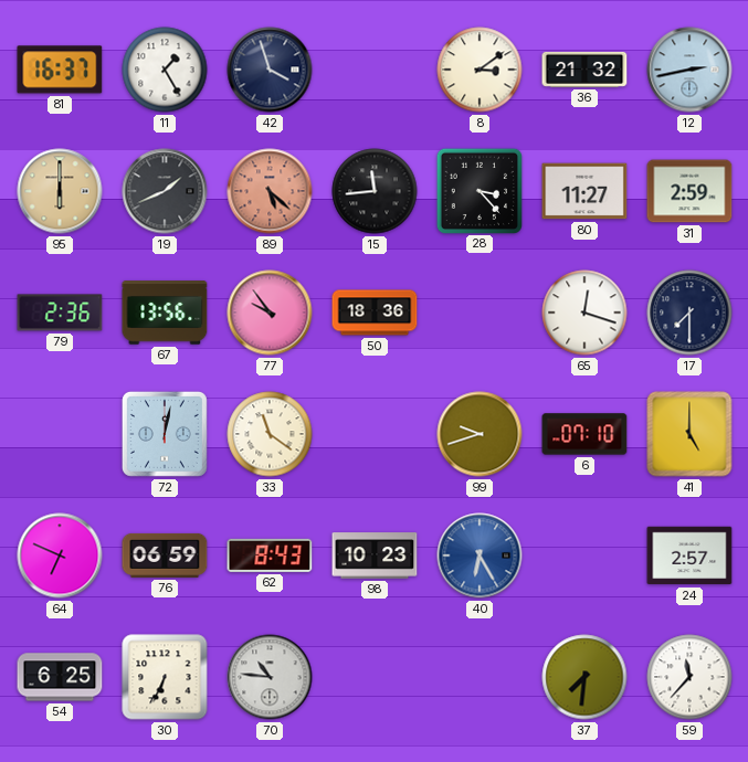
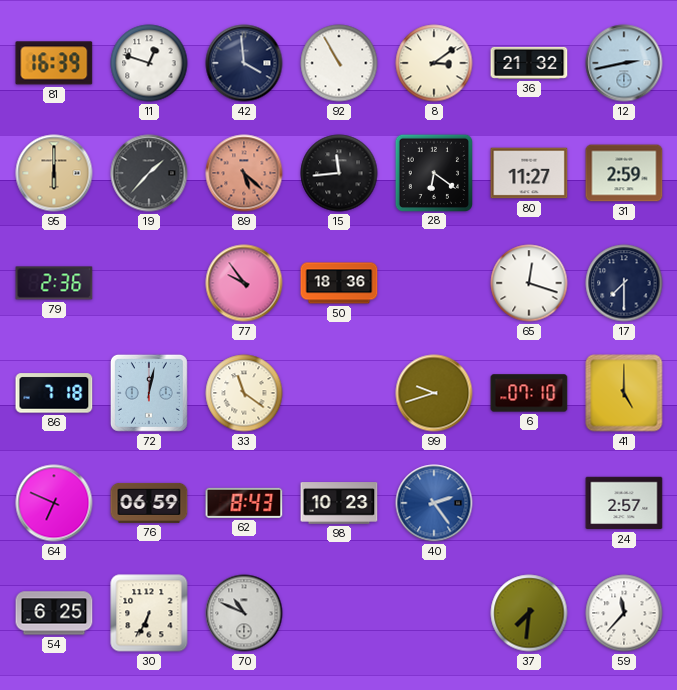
81: 16:37 -> 16:39 (54, 63)
11: 1:25 -> 12:48 (149, 63)
42: 3:57 -> 3:59 (244, 63)
92: none -> 10:55 (339, 63)
19: 1:41 -> 1:37 (149, 173)
28: 3:23 -> 6:21 (433, 172)
67: 13:56 -> none (165, 313)
86: none -> 7:18 (54, 393)
40: 6:25 -> 2:24 (434, 503)
70: 10:46 -> 10:49 (244, 613)
